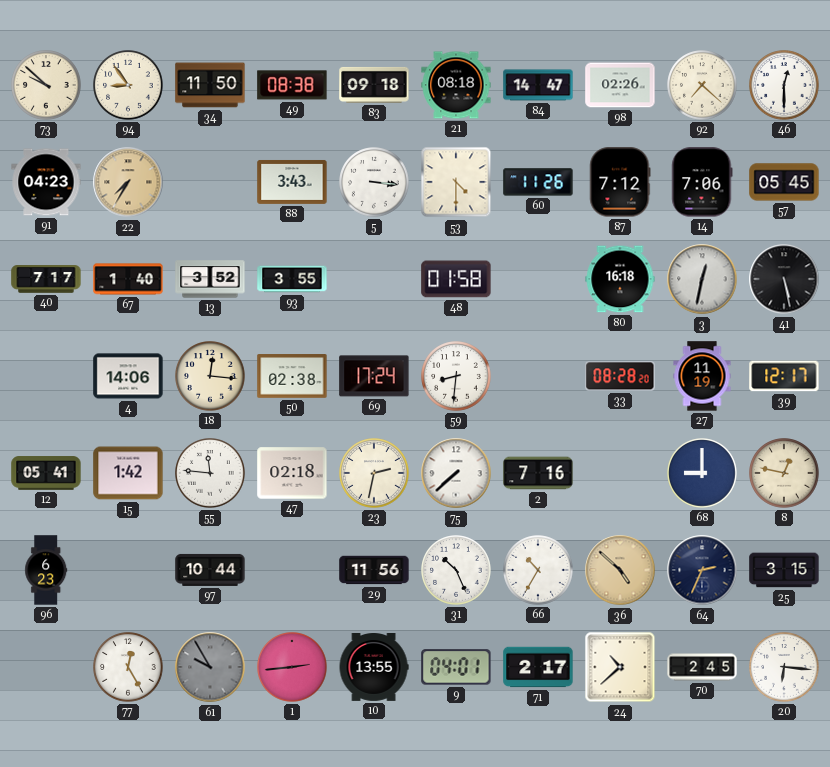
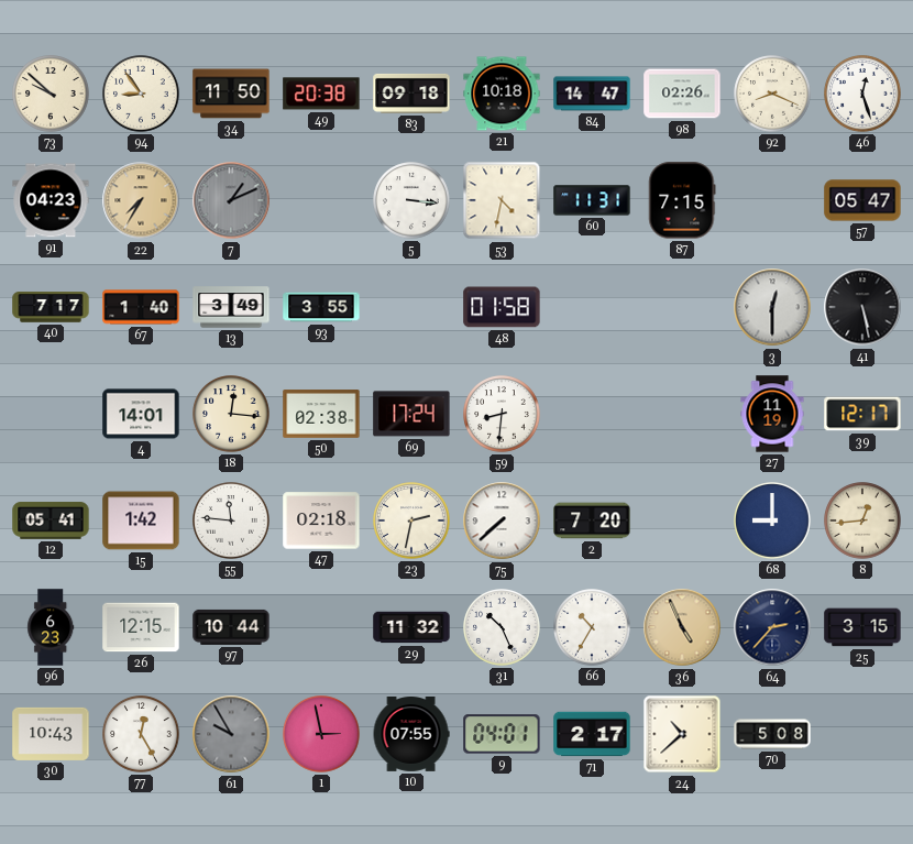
49: 08:38 -> 20:38 (321, 94)
21: 08:18 -> 10:18 (502, 94)
92: 7:22 -> 8:19 (772, 94)
46: 12:30 -> 12:27 (862, 94)
7: none -> 1:11 (231, 200)
88: 3:43 -> none (292, 182)
53: 4:30 -> 4:32 (502, 200)
60: 11:26 -> 11:31 (592, 200)
87: 7:12 -> 7:15 (682, 200)
14: 7:06 -> none (702, 182)
57: 05:45 -> 05:47 (862, 200)
13: 3:52 -> 3:49 (231, 307)
80: 16:18 -> none (620, 279)
3: 12:32 -> 12:30 (772, 307)
4: 14:06 -> 14:01 (141, 414)
33: 08:28 -> none (620, 376)
2: 7:16 -> 7:20 (592, 520)
8: 12:47 -> 12:44 (862, 520)
26: none -> 12:15 (141, 627)
29: 11:56 -> 11:32 (411, 627)
36: 4:52 -> 4:56 (682, 627)
64: 2:34 -> 2:37 (772, 627)
30: none -> 10:43 (51, 734)
1: 2:44 -> 2:58 (321, 734)
10: 13:55 -> 07:55 (411, 735)
70: 2:45 -> 5:08 (772, 734)
20: 6:16 -> none (784, 667)
